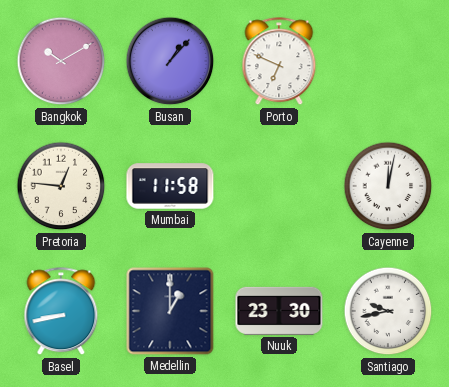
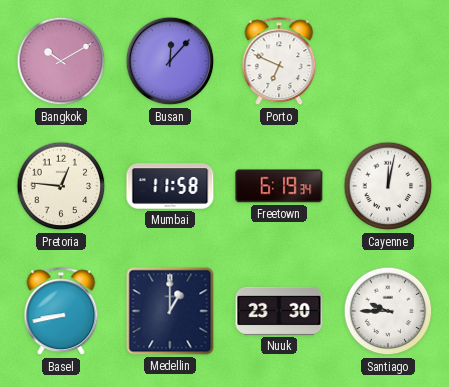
Busan: 1:07 -> 12:07 (170, 61)
Freetown: none -> 6:19 (279, 186)
Santiago: 9:43 -> 9:45 (388, 311)
